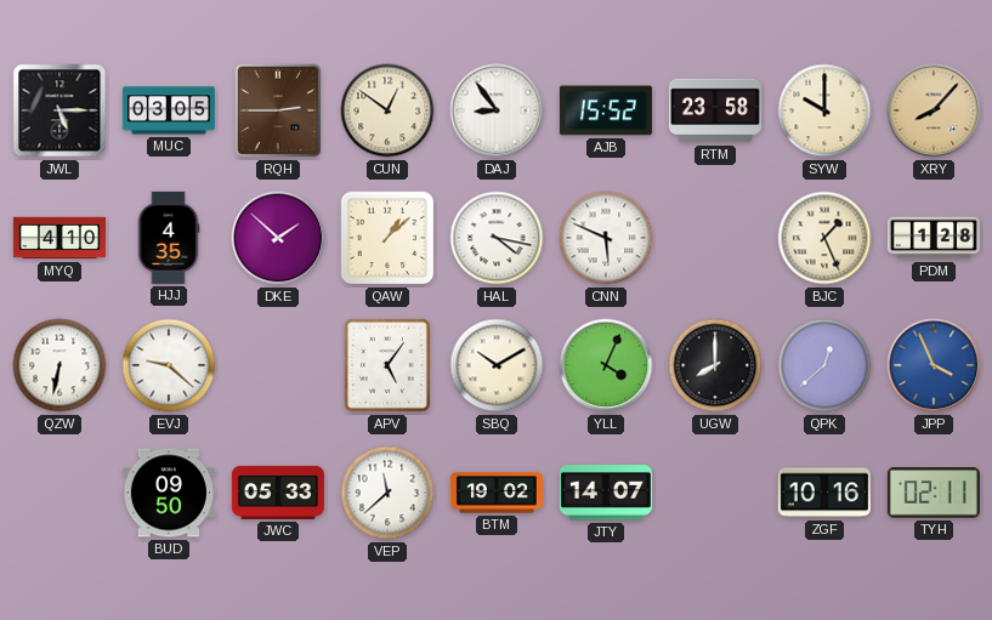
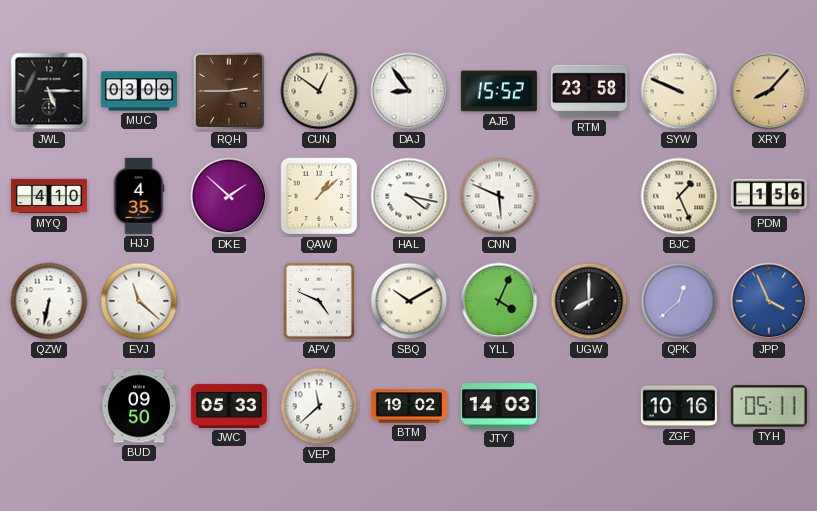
MUC: 03:05 -> 03:09 (139, 91)
SYW: 10:00 -> 9:49 (679, 91)
PDM: 1:28 -> 1:56 (769, 196)
EVJ: 9:22 -> 11:22 (139, 301)
APV: 5:06 -> 4:49 (319, 301)
JTY: 14:07 -> 14:03 (499, 406)
TYH: 02:11 -> 05:11 (769, 406)
